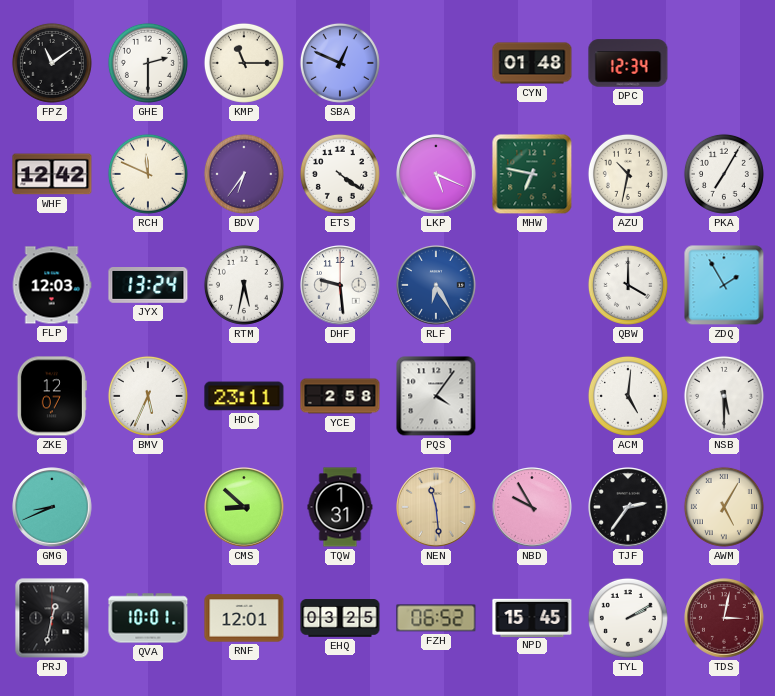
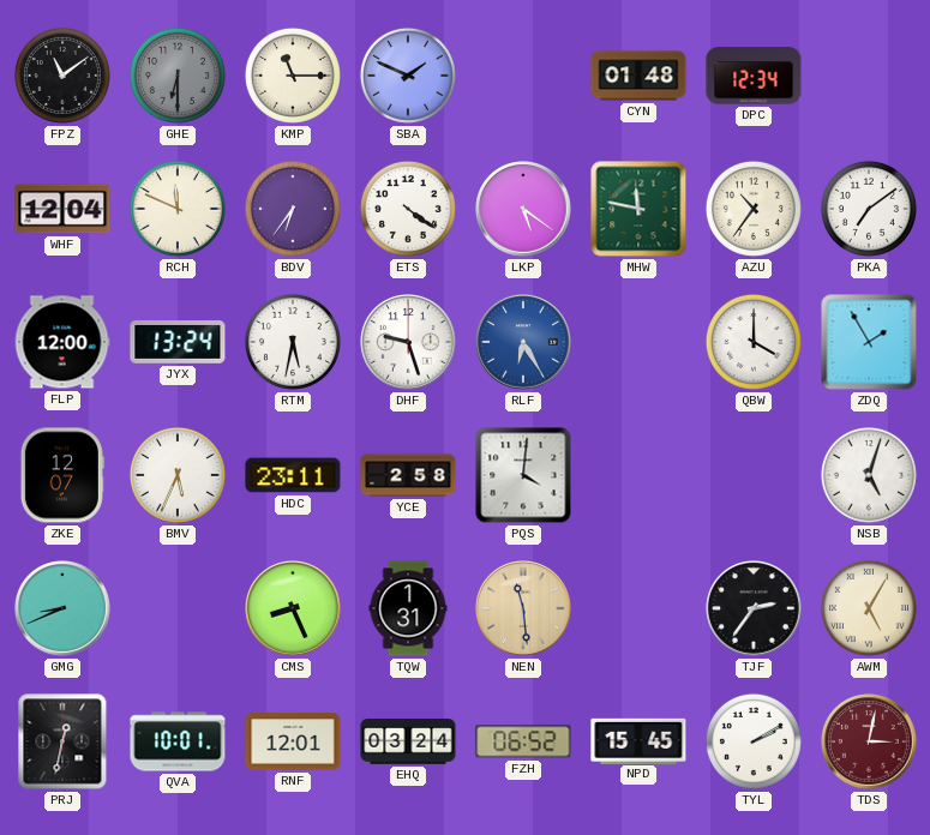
GHE: 2:30 -> 6:30 (178, 76)
GHE dial: white -> grey (178, 76)
SBA: 12:49 -> 1:49 (408, 76)
WHF: 12:42 -> 12:04 (62, 209)
LKP: 5:19 -> 5:21 (523, 209)
MHW: 6:47 -> 11:47 (638, 209)
AZU: 10:32 -> 10:36 (754, 209)
PKA: 7:05 -> 7:09 (869, 209)
FLP: 12:03 -> 12:00 (62, 342)
DHF: 9:29 -> 9:27 (408, 342)
PQS: 4:06 -> 4:01 (523, 475)
ACM: 5:01 -> none (628, 396)
NSB: 5:30 -> 5:03 (869, 475)
CMS: 8:52 -> 8:26 (293, 608)
NBD: 9:55 -> none (532, 507)
EHQ: 03:25 -> 03:24 (408, 741)
